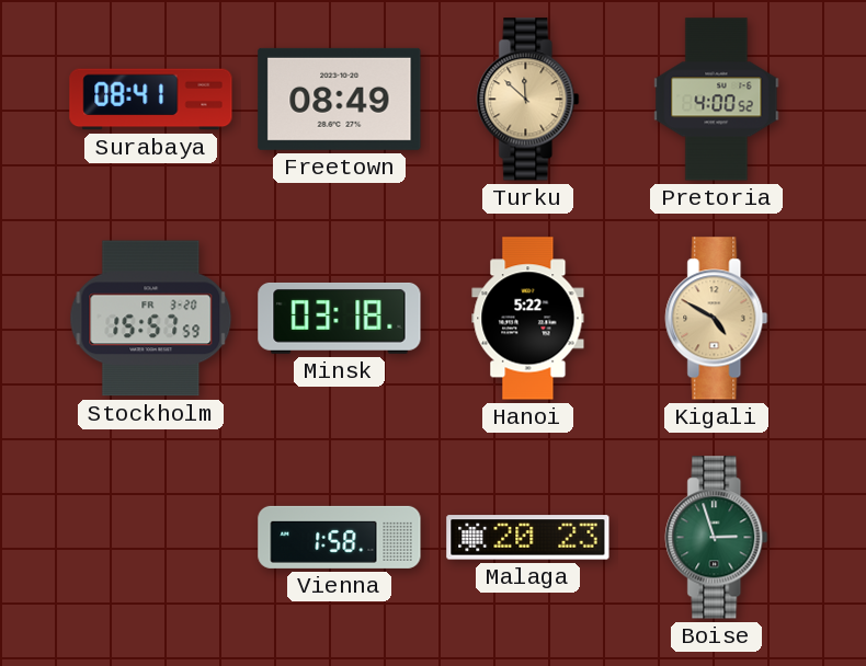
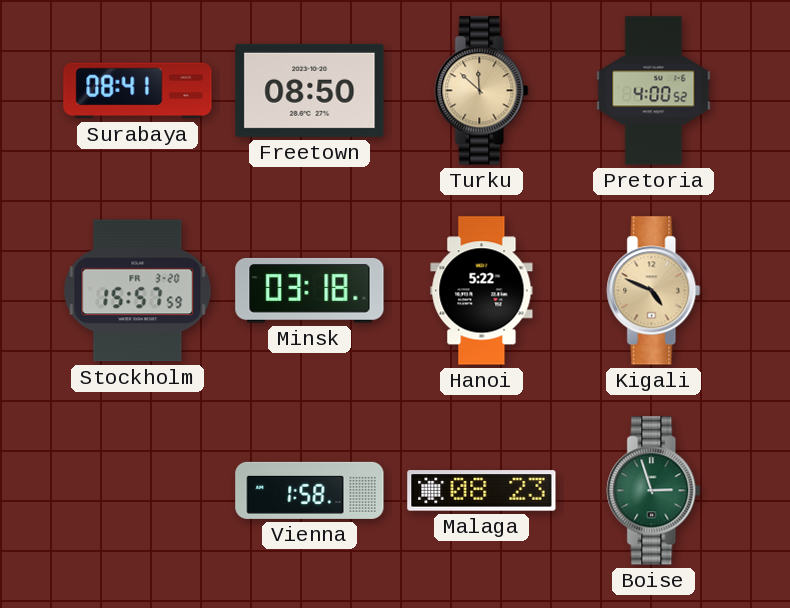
Freetown: 08:49 -> 08:50 (310, 90)
Kigali: 4:50 -> 4:49 (654, 291)
Malaga: 20:23 -> 08:23 (482, 491)
